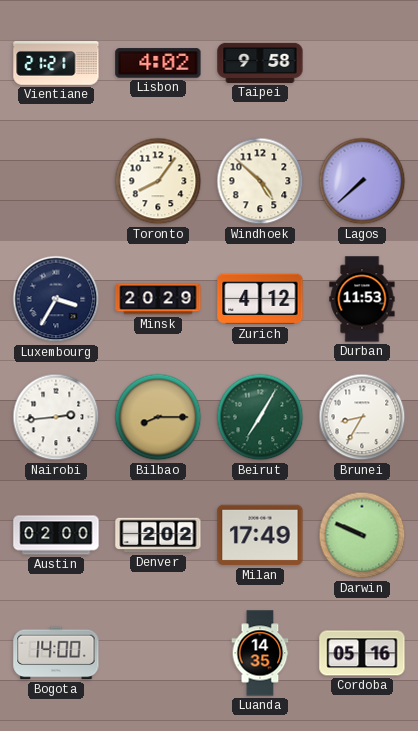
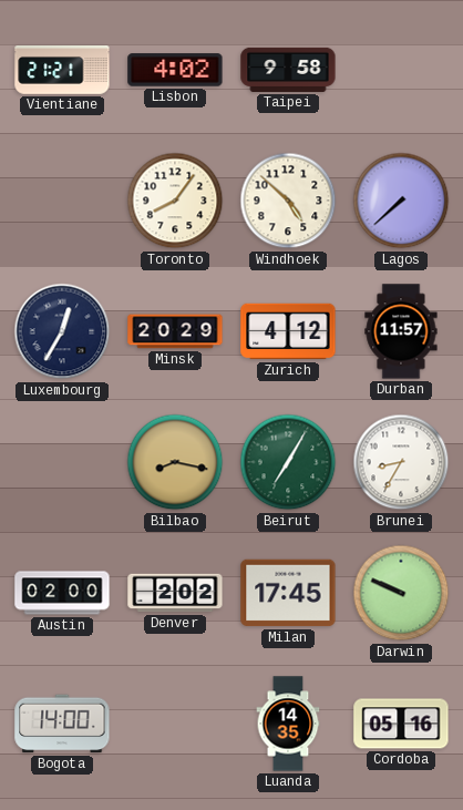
Luxembourg: 3:35 -> 12:35 (62, 331)
Durban: 11:53 -> 11:57 (401, 331)
Nairobi: 2:44 -> none (56, 417)
Bilbao: 8:15 -> 8:17 (175, 462)
Milan: 17:49 -> 17:45 (288, 593)
